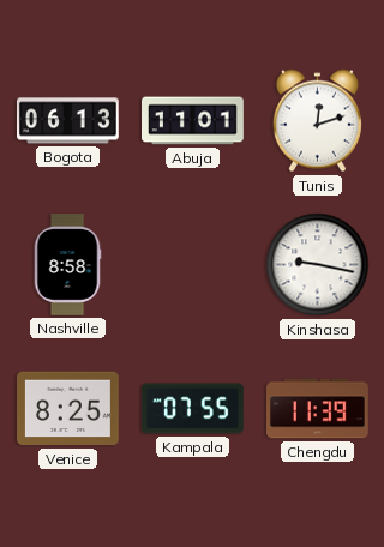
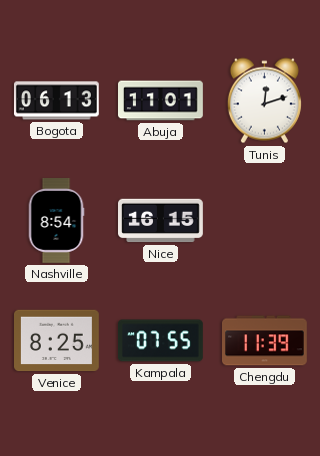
Nashville: 8:58 -> 8:54 (56, 221)
Nice: none -> 16:15 (161, 221)
Kinshasa: 9:17 -> none (318, 265)
